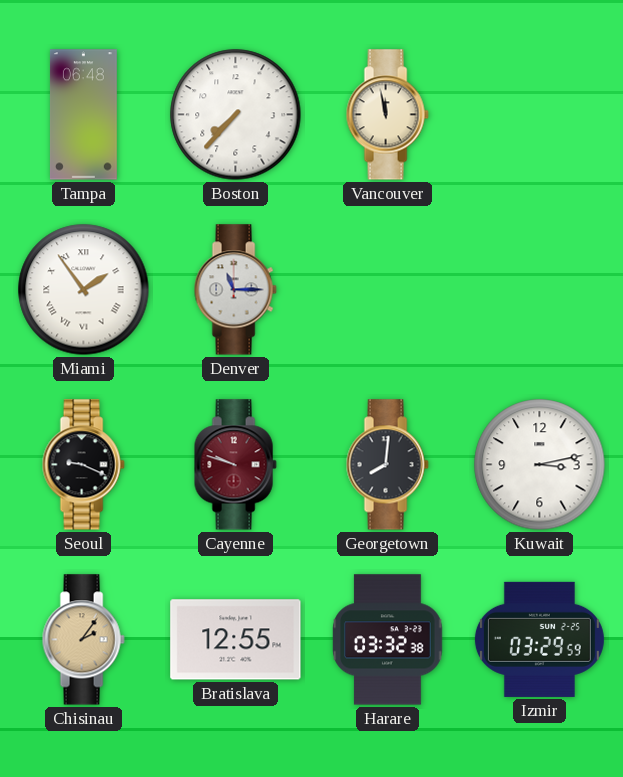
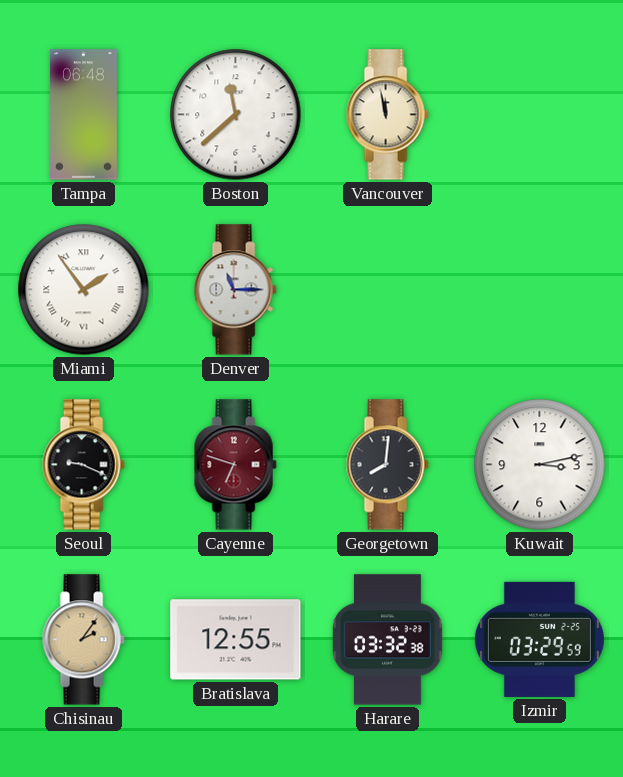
Boston: 7:37 -> 11:38 (236, 115)
Cayenne: 9:48 -> 6:48 (235, 465)
